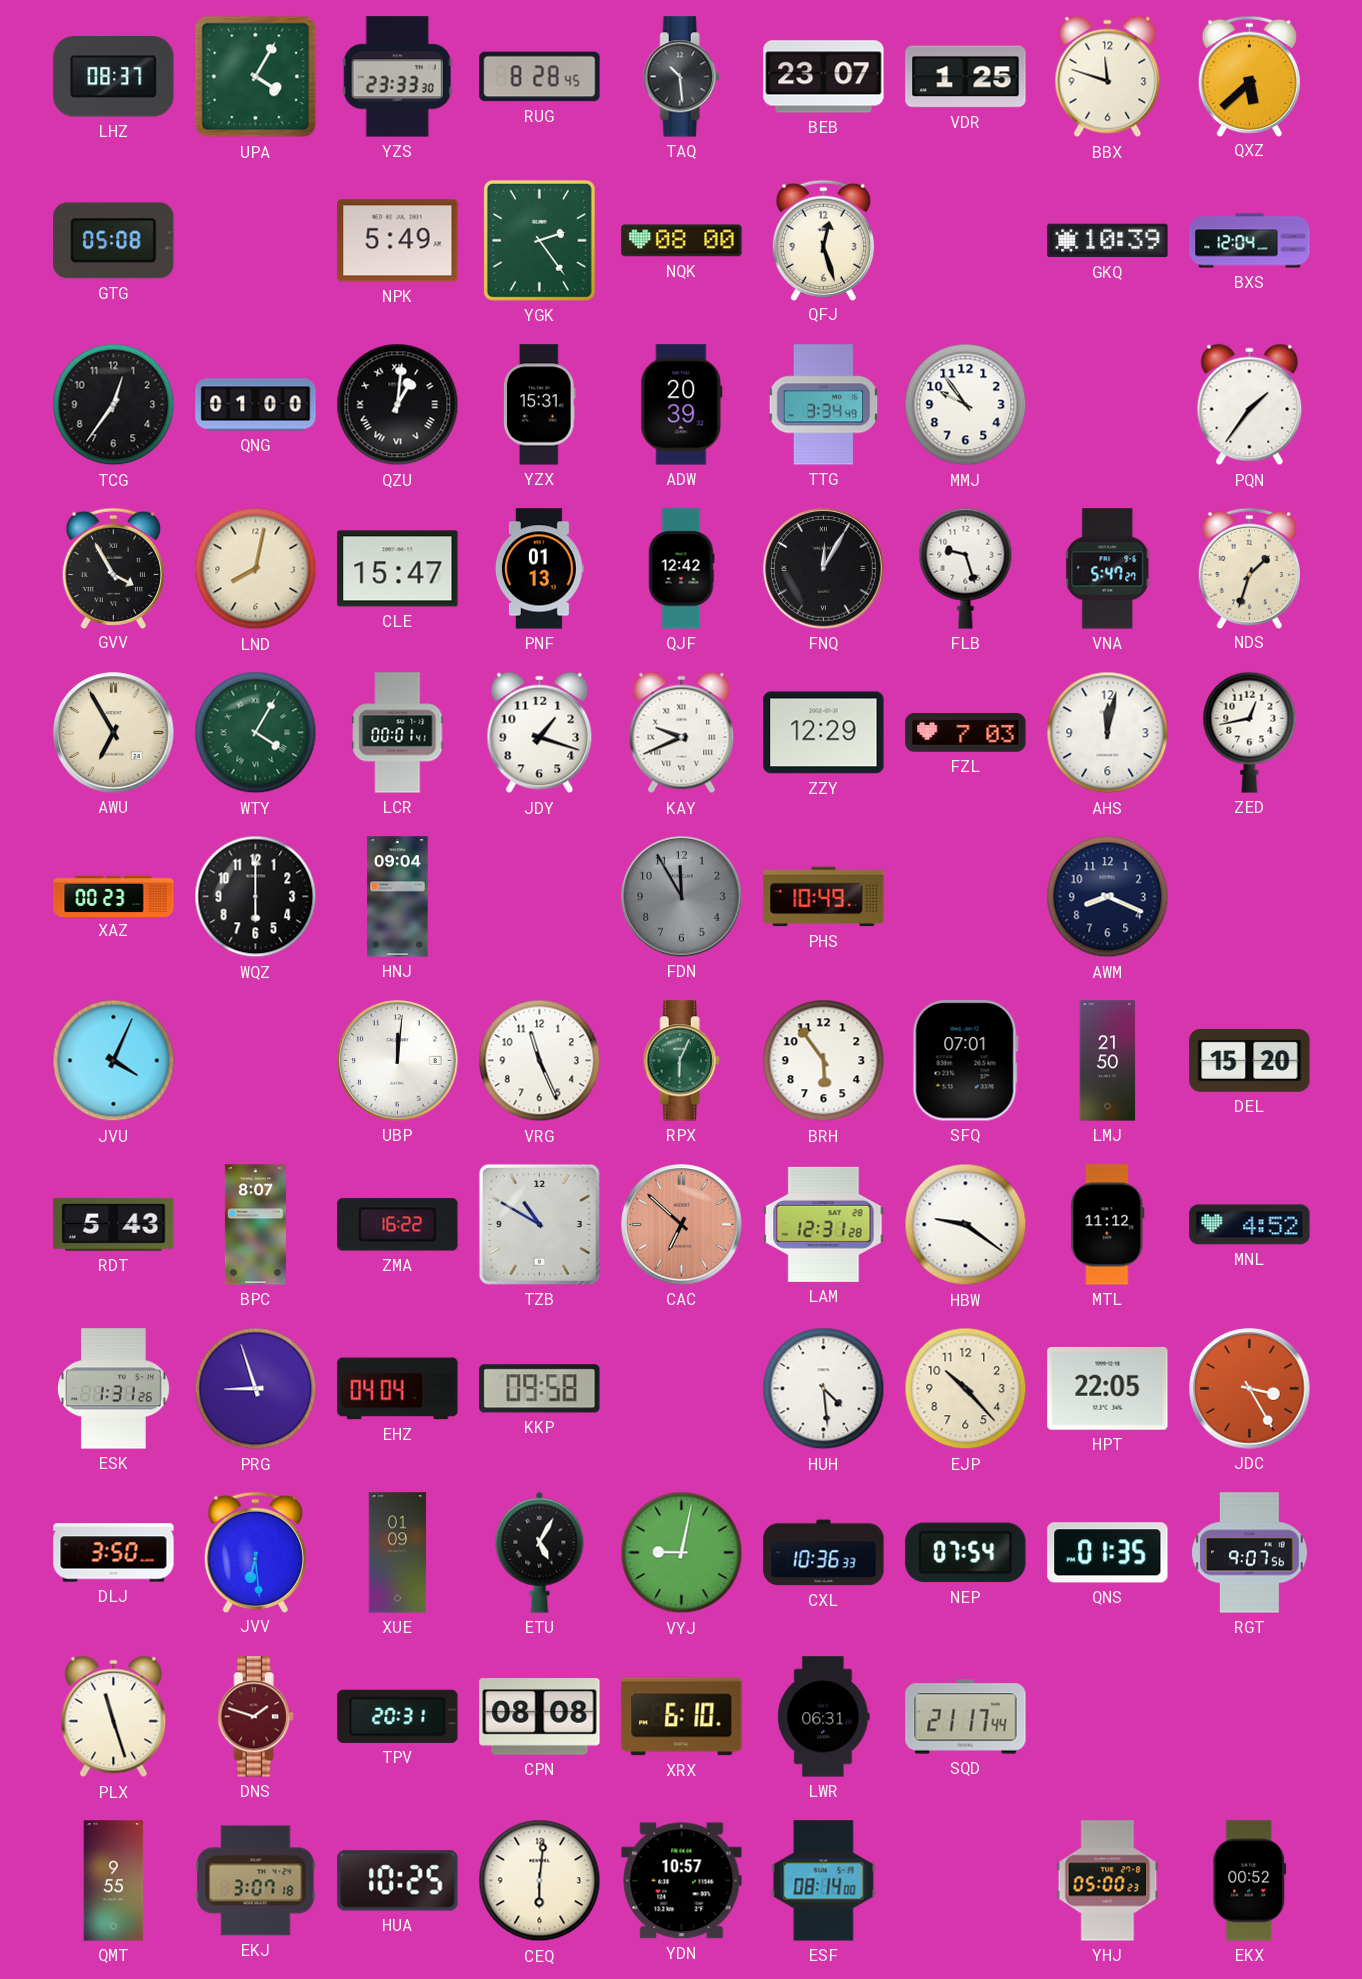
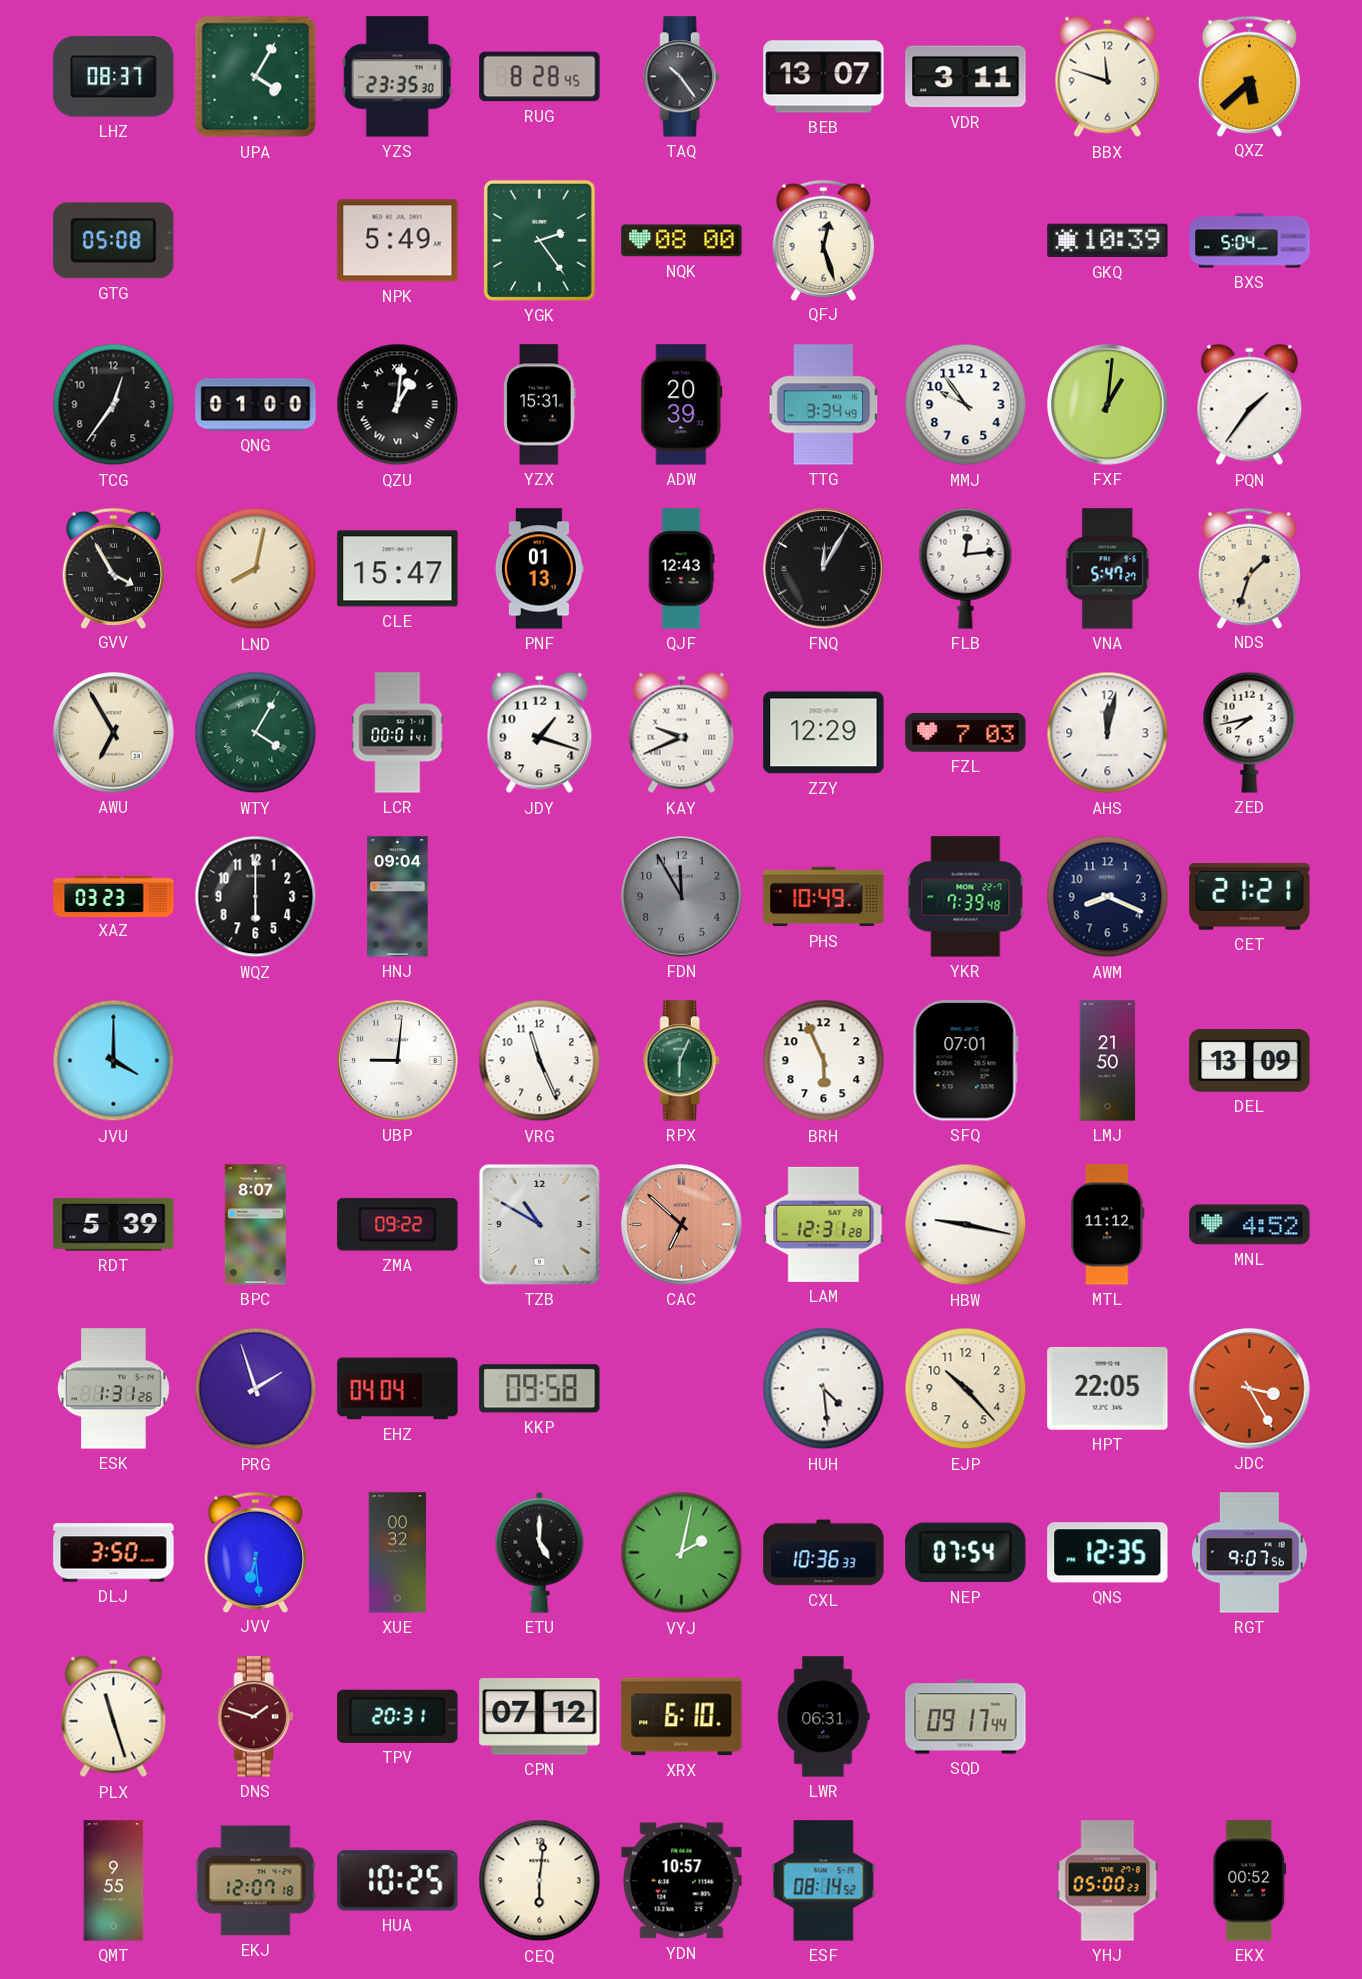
YZS: 23:33 -> 23:35 (397, 77)
TAQ: 10:29 -> 10:24 (681, 77)
BEB: 23:07 -> 13:07 (824, 77)
VDR: 1:25 -> 3:11 (966, 77)
BXS: 12:04 -> 5:04 (1250, 241)
FXF: none -> 1:01 (1108, 405)
QJF: 12:42 -> 12:43 (681, 569)
FLB: 9:27 -> 12:14 (966, 568)
ZED: 12:43 -> 7:43 (1250, 732)
XAZ: 00:23 -> 03:23 (114, 896)
YKR: none -> 7:39 (966, 897)
CET: none -> 21:21 (1250, 897)
JVU: 4:04 -> 4:00 (114, 1061)
UBP: 12:01 -> 9:01 (398, 1061)
BRH: 5:54 -> 5:56 (824, 1061)
DEL: 15:20 -> 13:09 (1250, 1060)
RDT: 5:43 -> 5:39 (114, 1224)
ZMA: 16:22 -> 09:22 (398, 1225)
HBW: 9:21 -> 9:17 (966, 1225)
PRG: 8:57 -> 1:57 (256, 1389)
XUE: 01:09 -> 00:32 (398, 1553)
ETU: 5:05 -> 5:00 (540, 1552)
VYJ: 9:02 -> 2:02 (682, 1553)
QNS: 01:35 -> 12:35 (1108, 1553)
CPN: 08:08 -> 07:12 (540, 1717)
SQD: 21:17 -> 09:17 (966, 1717)
EKJ: 3:07 -> 12:07 (256, 1881)
ESF: 08:14:00 -> 08:14:52 (824, 1881)
